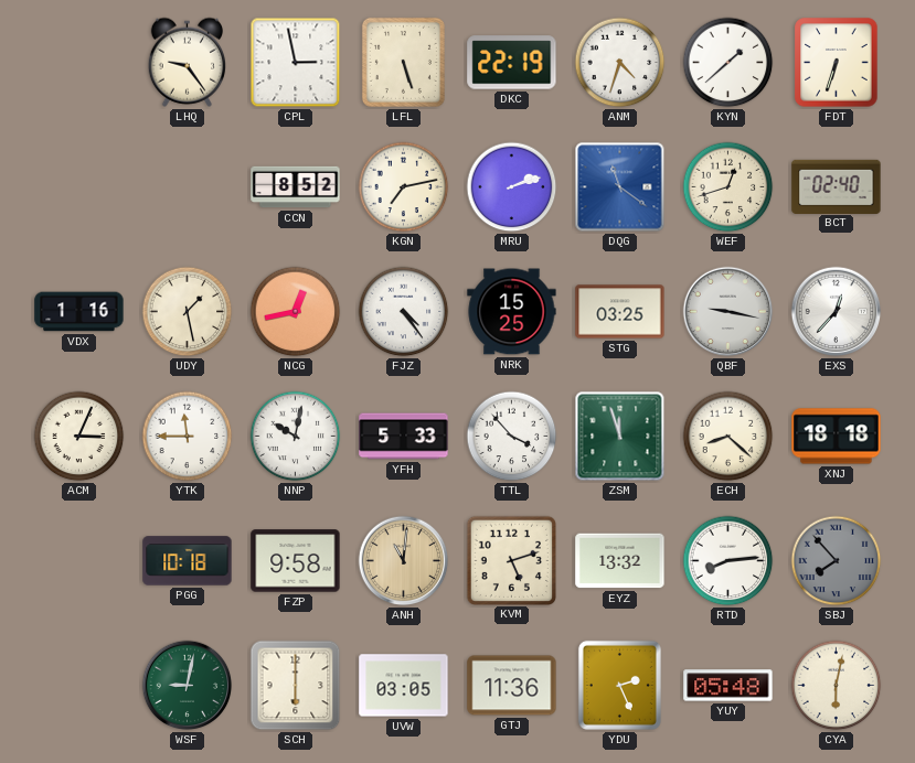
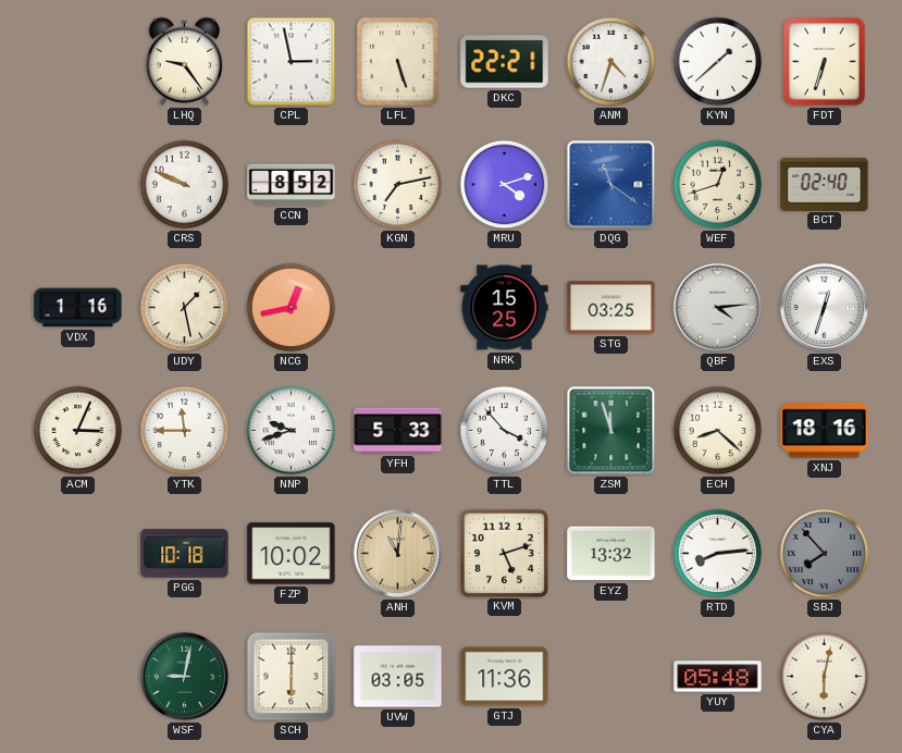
DKC: 22:19 -> 22:21 (505, 62)
CRS: none -> 9:49 (185, 185)
MRU: 2:12 -> 4:12 (505, 185)
FJZ: 4:24 -> none (404, 312)
QBF: 9:17 -> 4:14 (718, 308)
EXS: 12:37 -> 12:33 (825, 308)
NNP: 10:02 -> 9:42 (292, 431)
XNJ: 18:18 -> 18:16 (825, 431)
FZP: 9:58 -> 10:02 (292, 554)
YDU: 2:26 -> none (619, 685)
